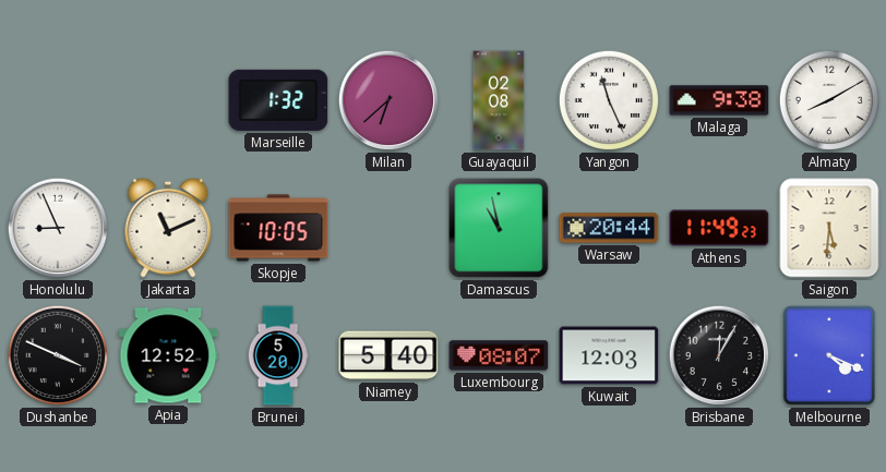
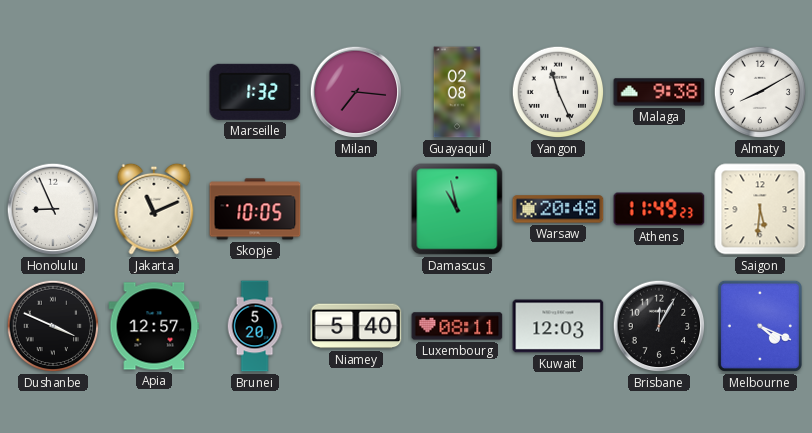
Milan: 6:38 -> 7:16 (356, 92)
Warsaw: 20:44 -> 20:48 (558, 209)
Apia: 12:52 -> 12:57 (154, 326)
Luxembourg: 08:07 -> 08:11 (457, 326)
